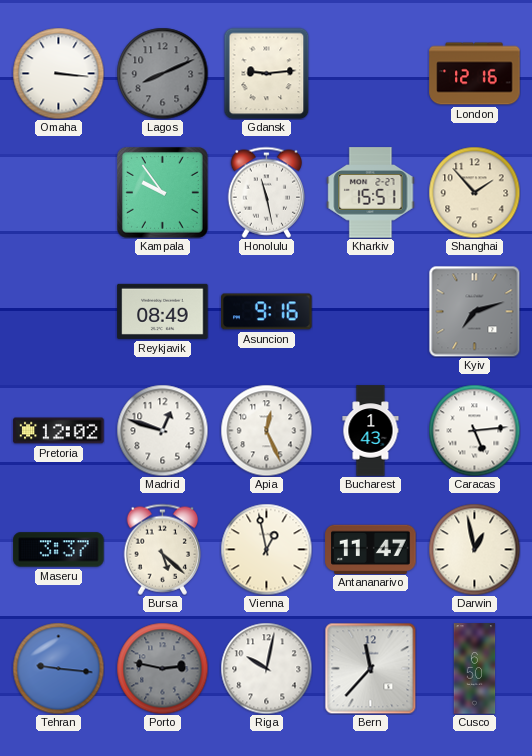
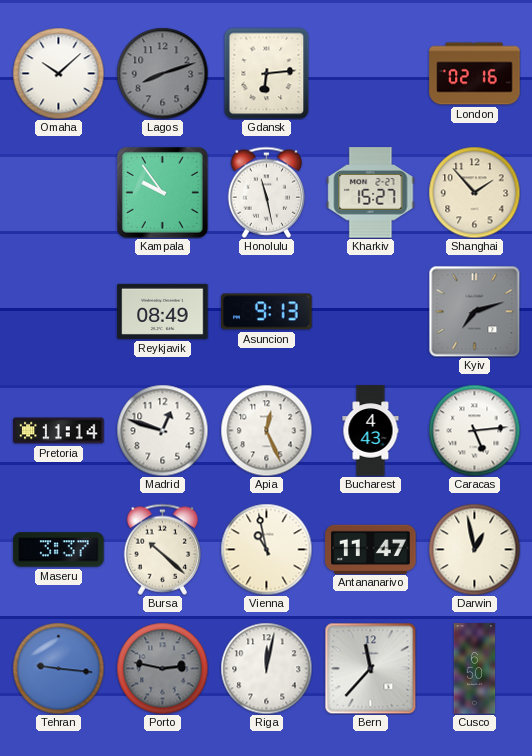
Omaha: 3:16 -> 10:08 (58, 73)
Lagos: 8:11 -> 8:12 (162, 73)
Gdansk: 9:14 -> 6:14 (267, 73)
London: 12:16 -> 02:16 (475, 74)
Kharkiv: 15:51 -> 15:27 (371, 193)
Asuncion: 9:16 -> 9:13 (267, 312)
Pretoria: 12:02 -> 11:14 (59, 431)
Bucharest: 1:43 -> 4:43 (371, 431)
Bursa: 5:22 -> 10:22 (163, 549)
Vienna: 12:58 -> 10:58 (266, 549)
Riga: 10:02 -> 12:02 (266, 668)
